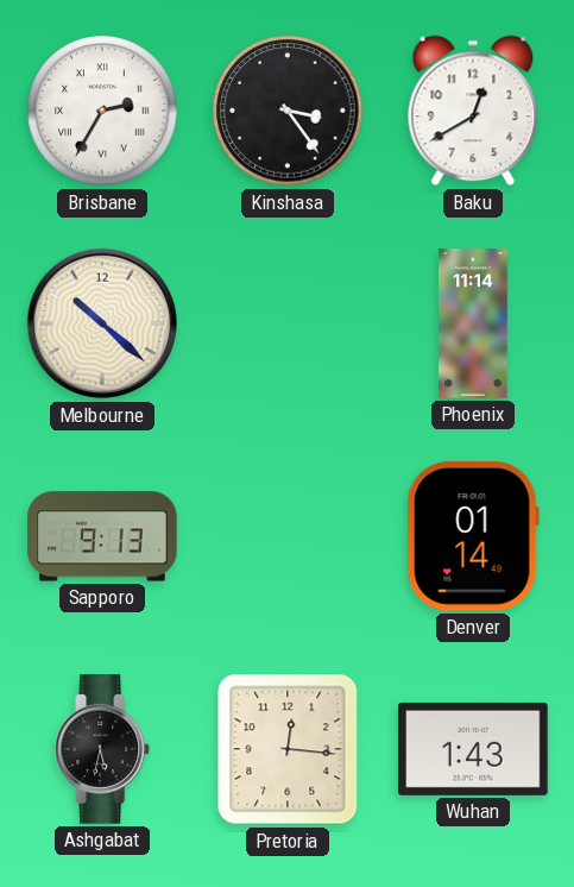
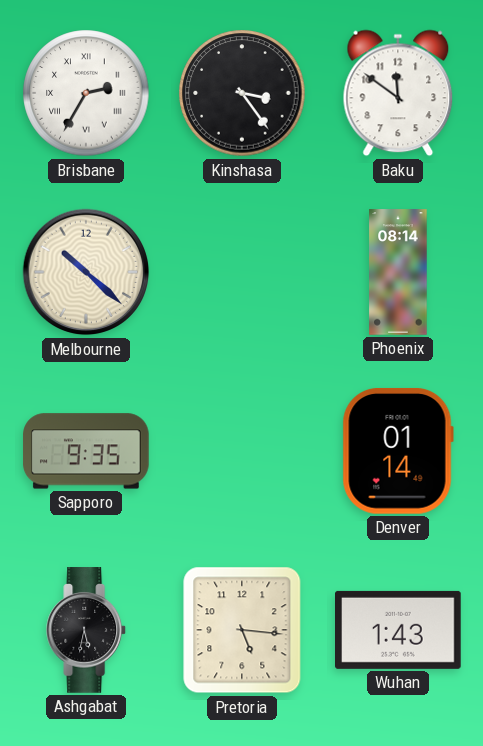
Baku: 12:40 -> 11:51 (398, 93)
Phoenix: 11:14 -> 08:14 (398, 272)
Sapporo: 9:13 -> 9:35 (86, 451)
Pretoria: 12:16 -> 5:16 (242, 630)
